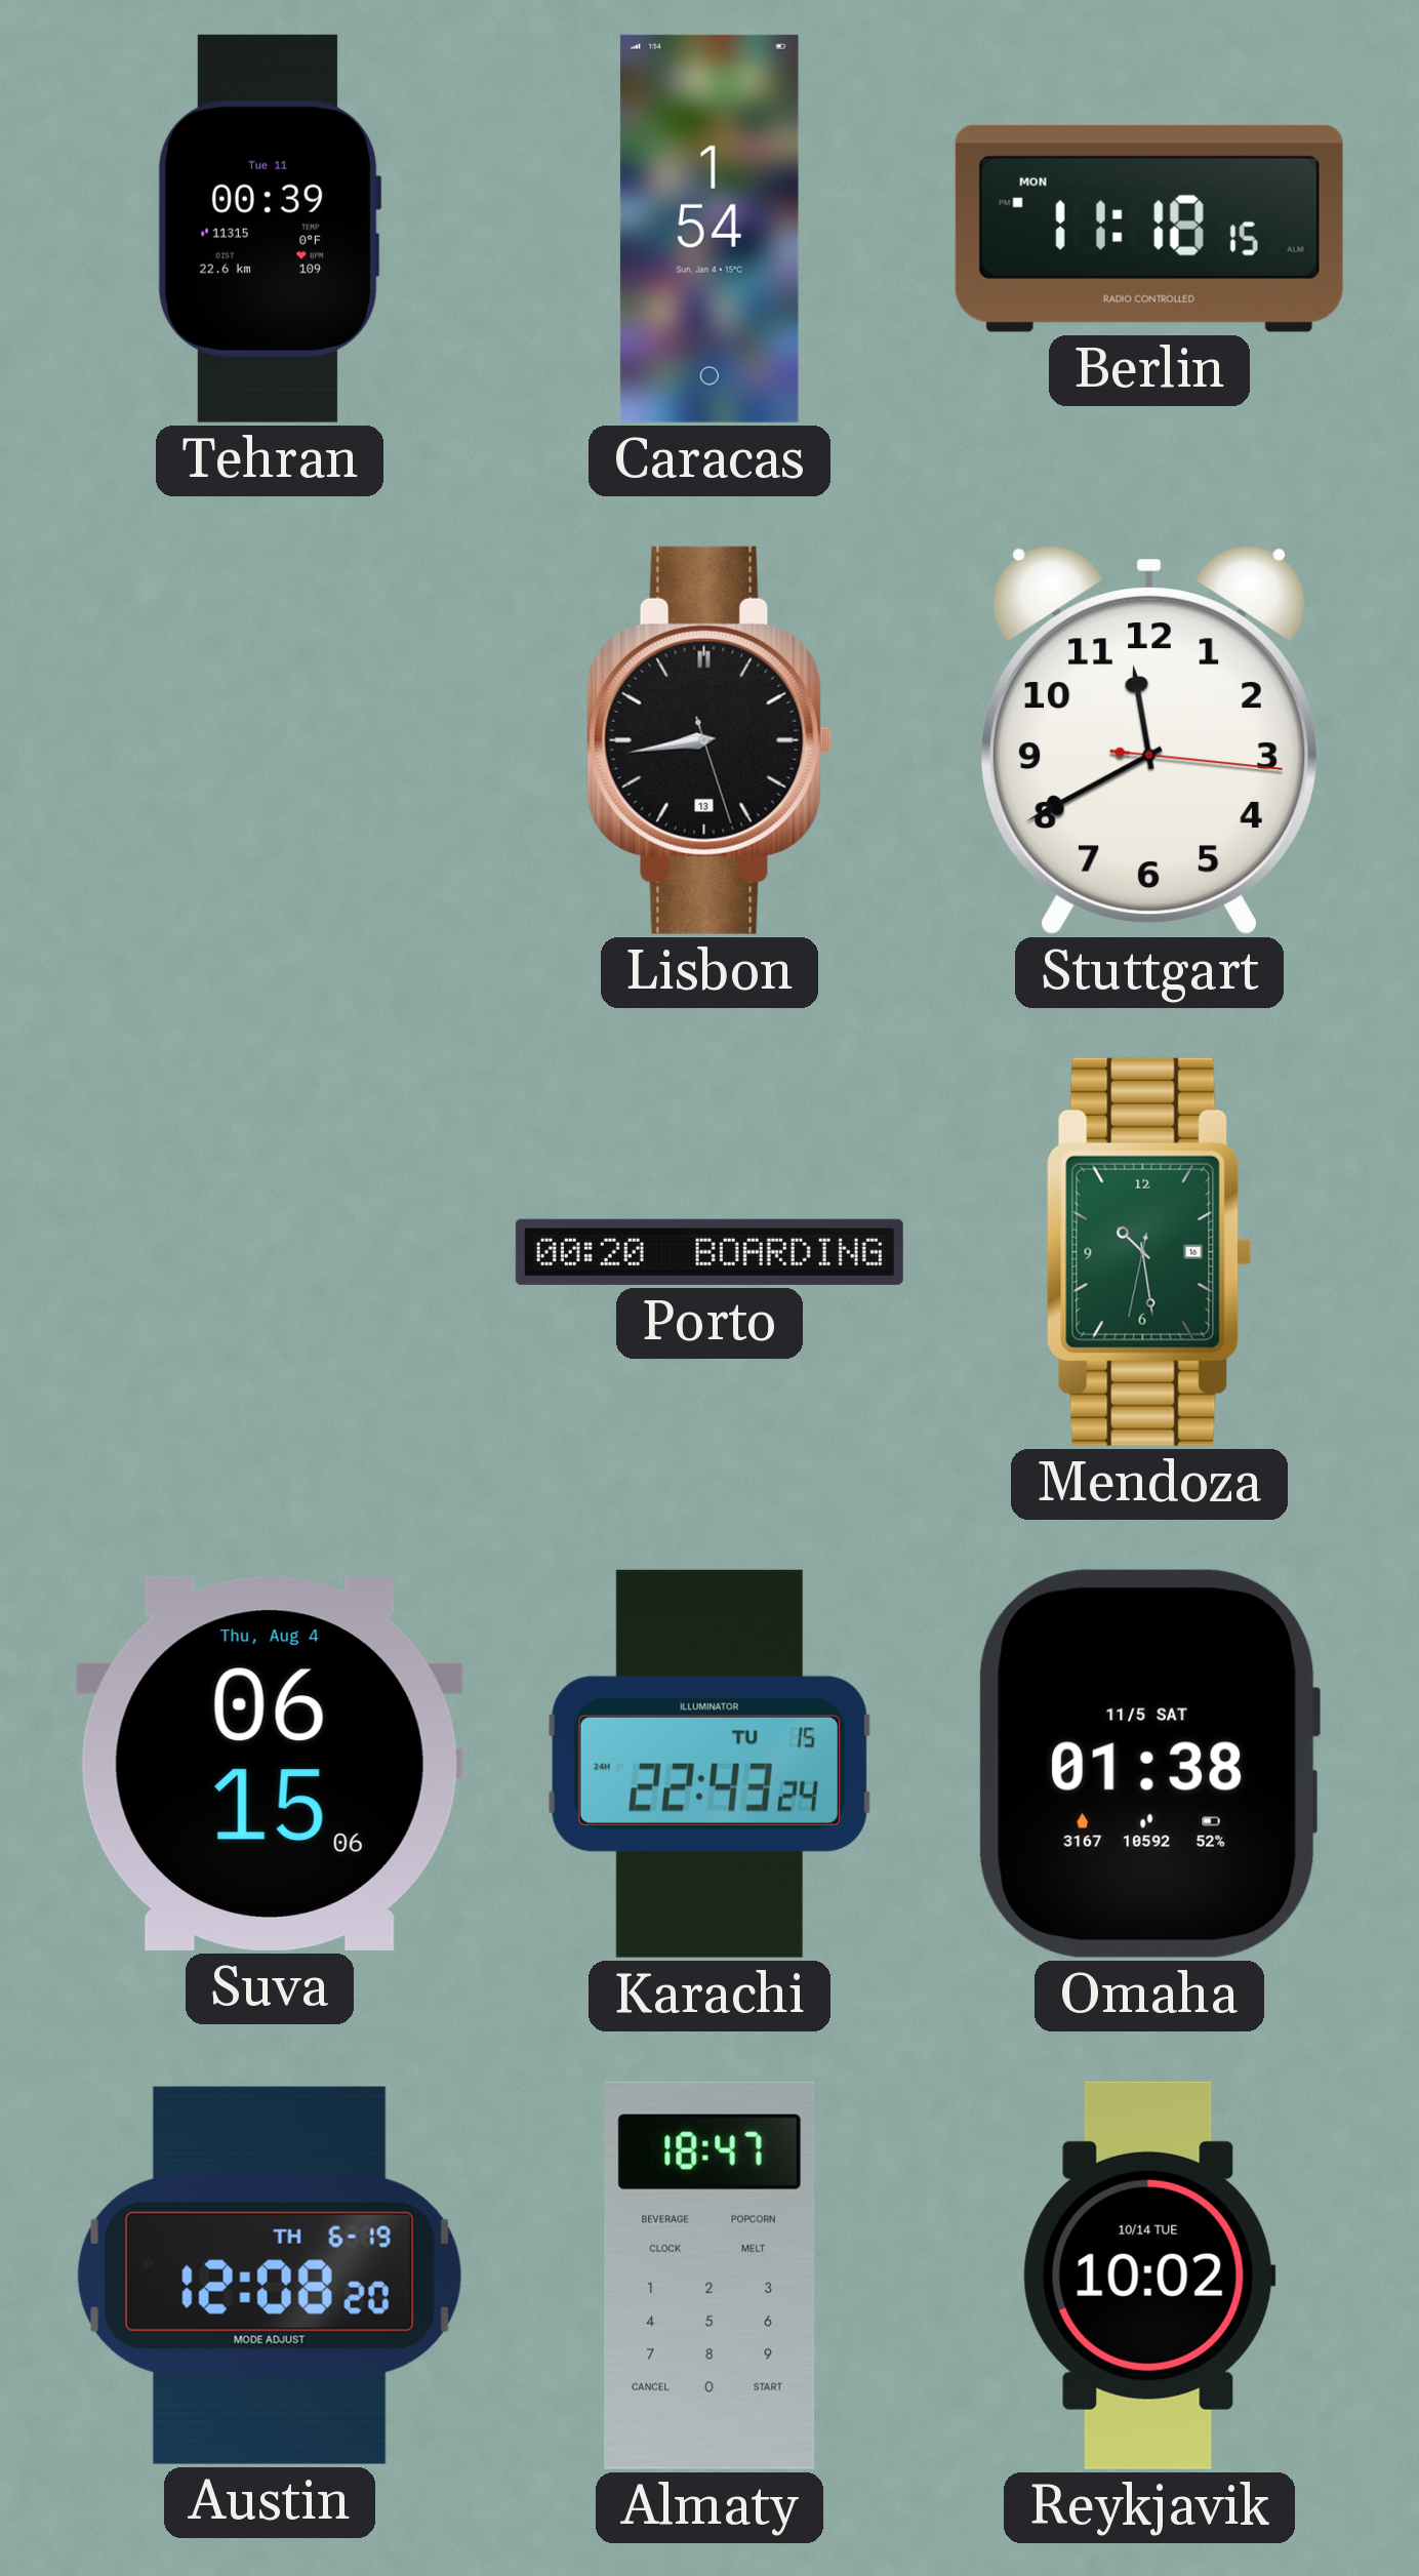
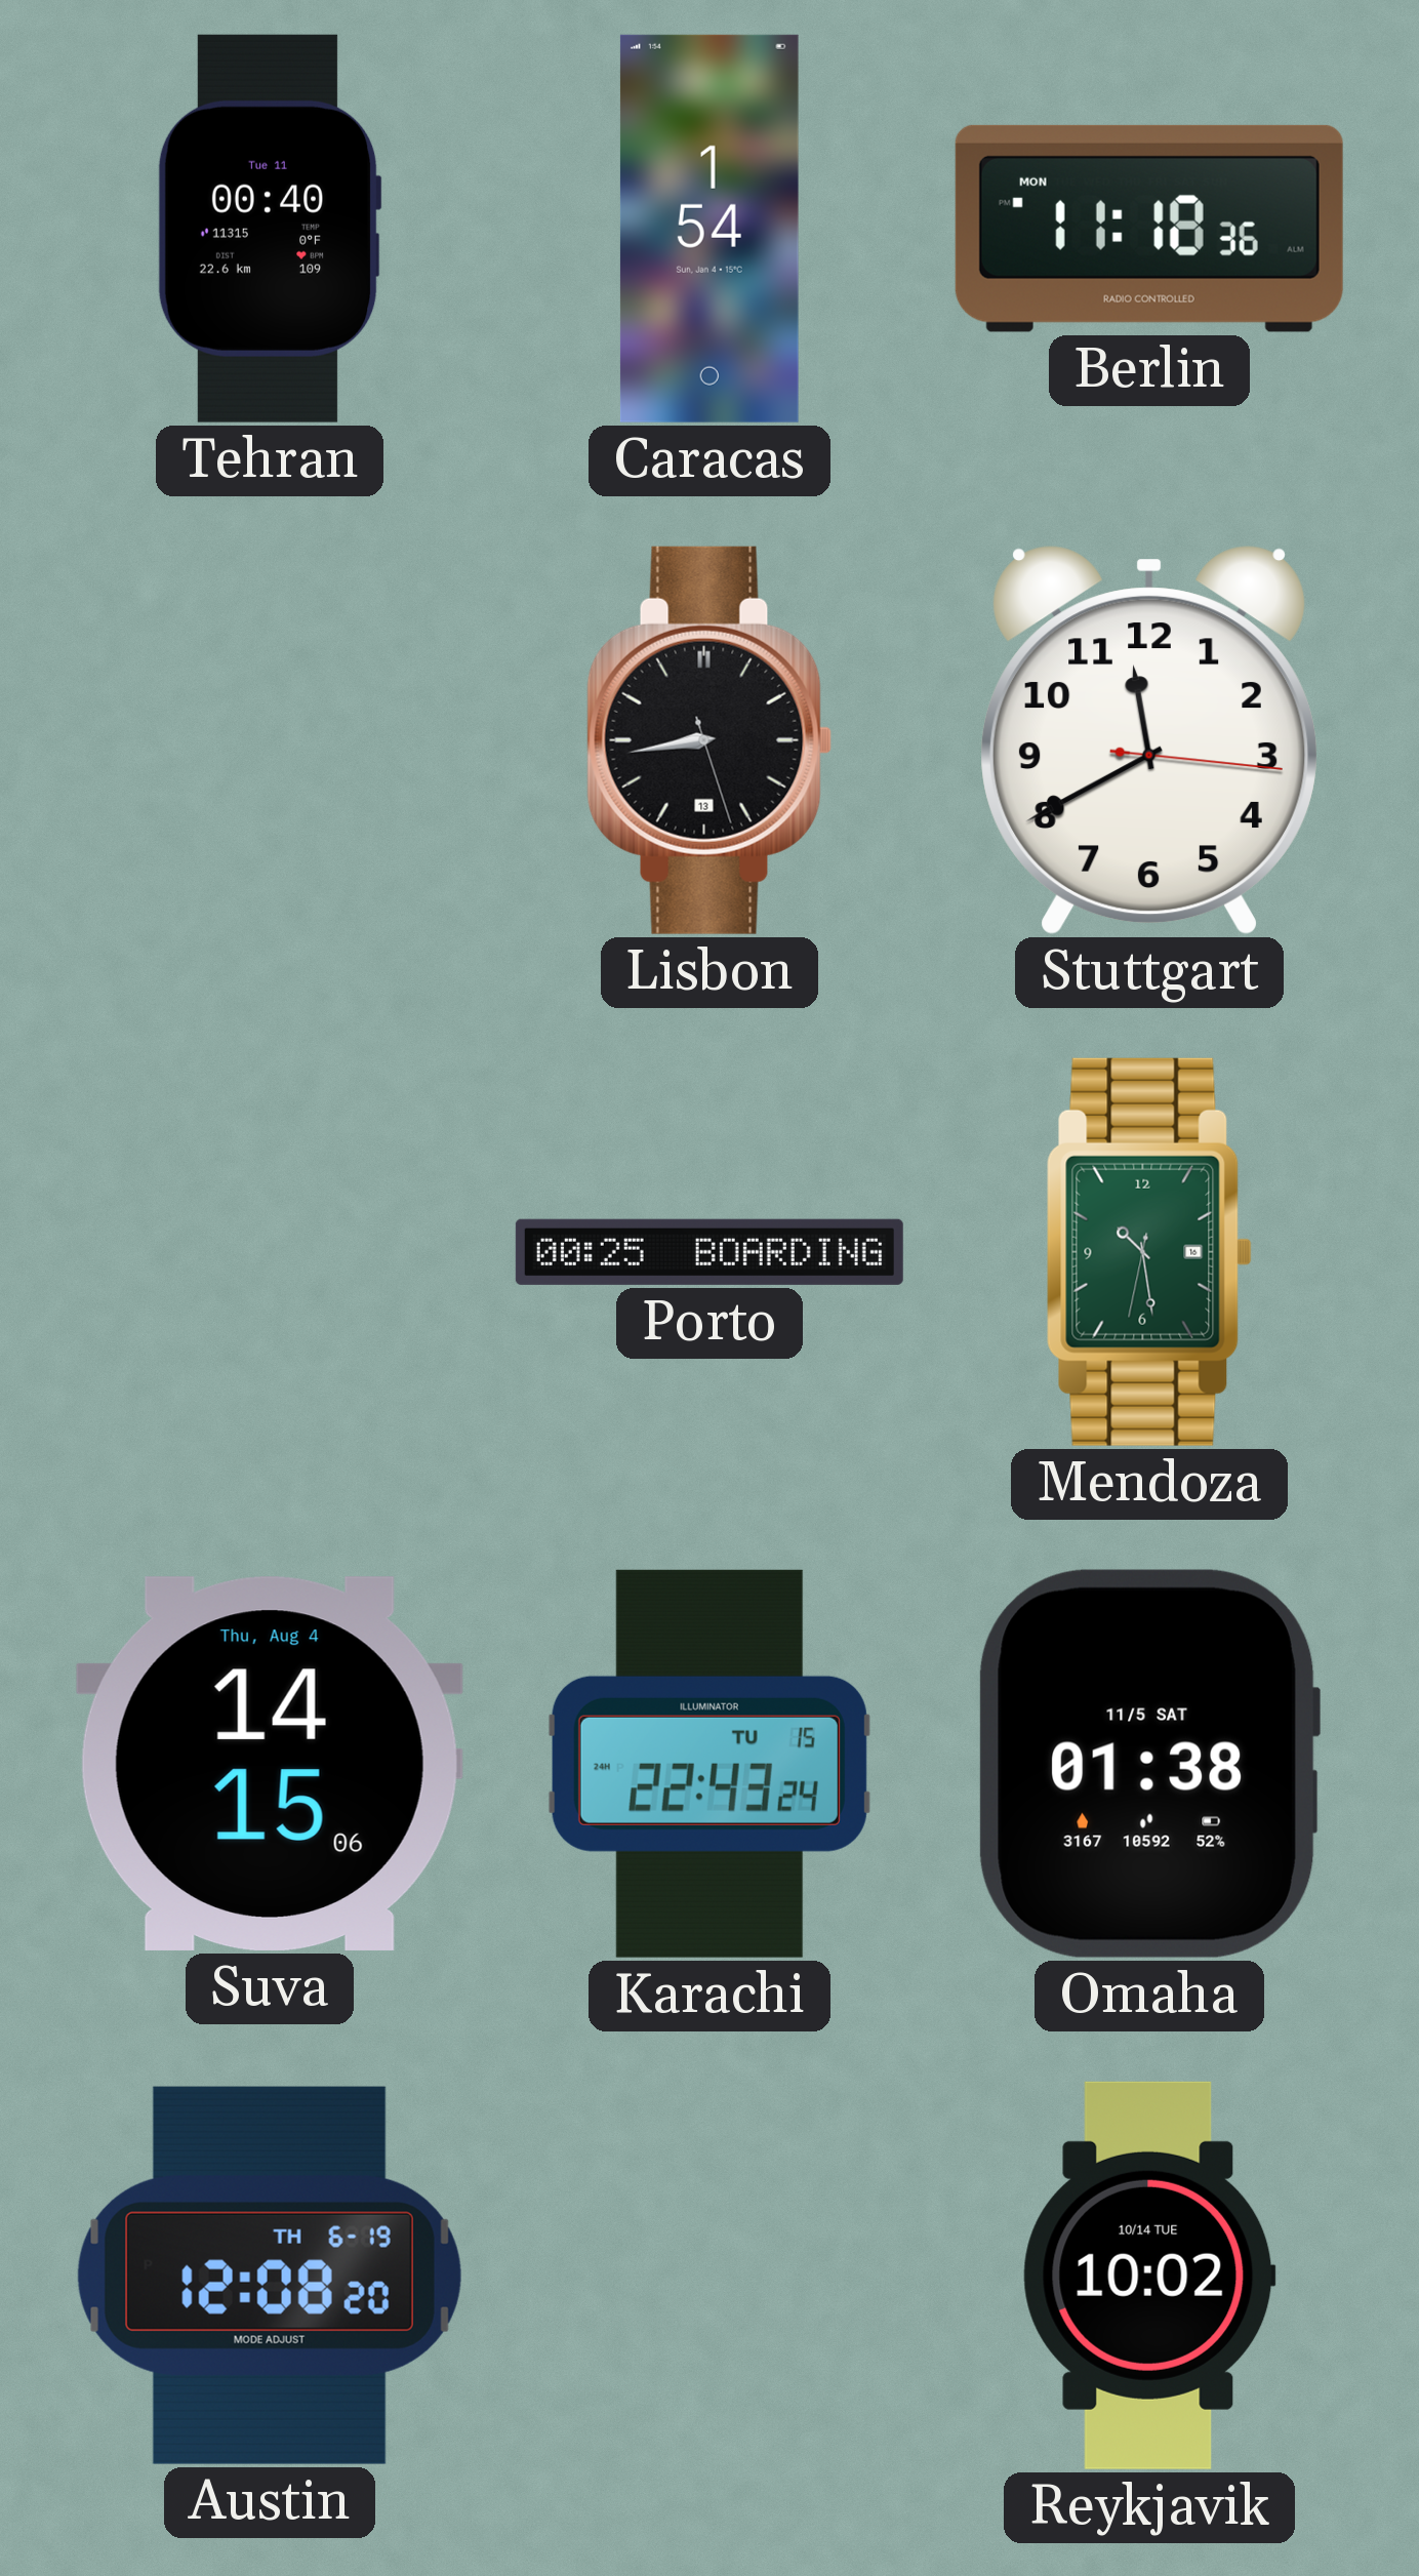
Tehran: 00:39 -> 00:40 (270, 229)
Berlin: 11:18:15 -> 11:18:36 (1149, 229)
Porto: 00:20 -> 00:25 (709, 1252)
Suva: 06:15 -> 14:15 (270, 1764)
Almaty: 18:47 -> none (709, 2276)
